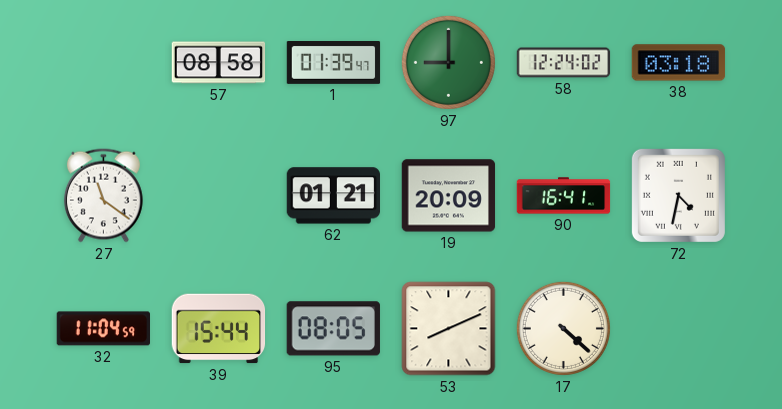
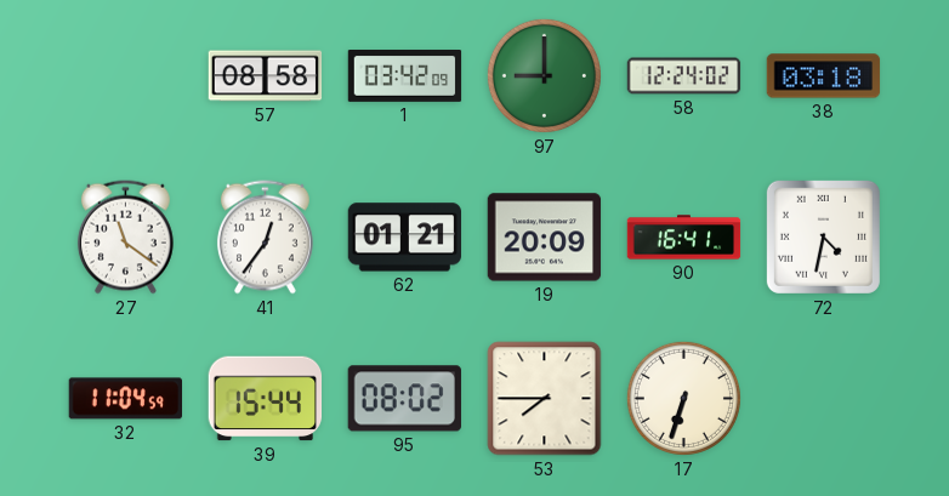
1: 01:39 -> 03:42 (405, 76)
41: none -> 12:36 (265, 238)
95: 08:05 -> 08:02 (404, 399)
53: 8:11 -> 7:45 (545, 399)
17: 4:22 -> 6:33 (683, 398)
